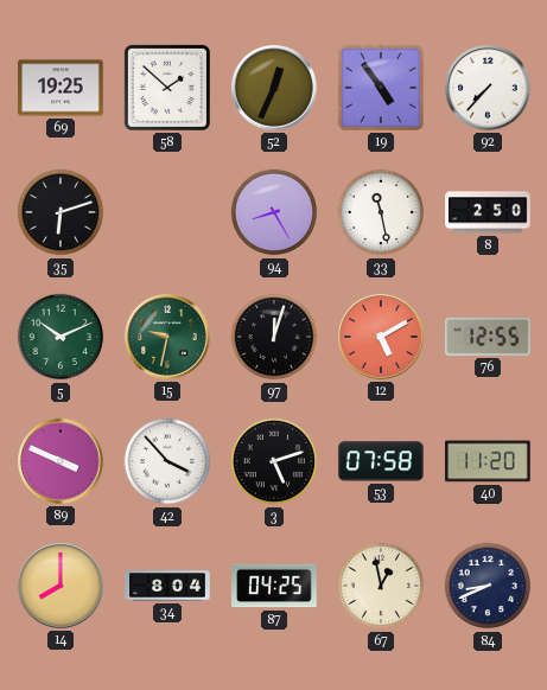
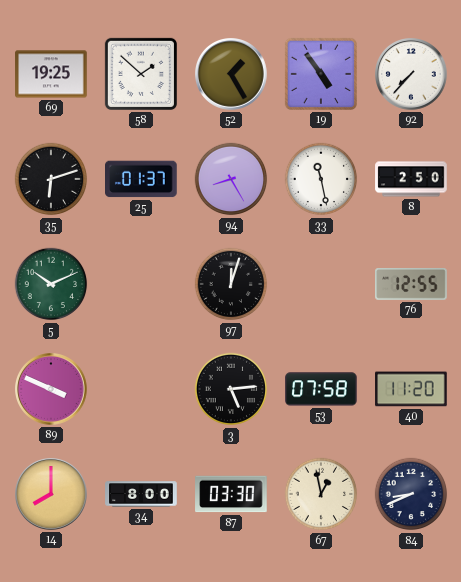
52: 12:34 -> 1:25 (232, 75)
25: none -> 01:37 (142, 179)
15: 9:32 -> none (168, 338)
12: 5:10 -> none (382, 338)
42: 3:53 -> none (167, 461)
3: 5:12 -> 5:14 (231, 389)
34: 8:04 -> 8:00 (141, 494)
87: 04:25 -> 03:30 (231, 494)
